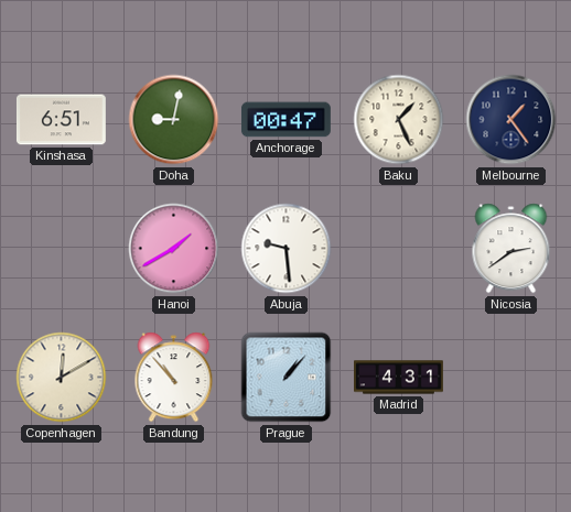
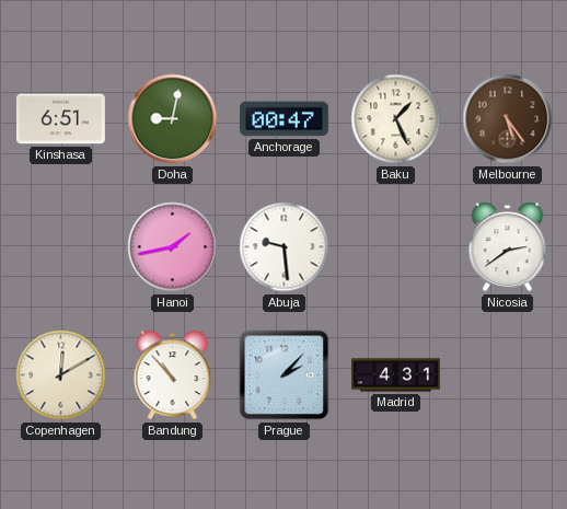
Melbourne: 1:24 -> 5:24 (508, 119)
Melbourne dial: navy -> brown (508, 119)
Hanoi: 1:40 -> 1:43 (173, 247)
Prague: 1:07 -> 2:07 (285, 375)
